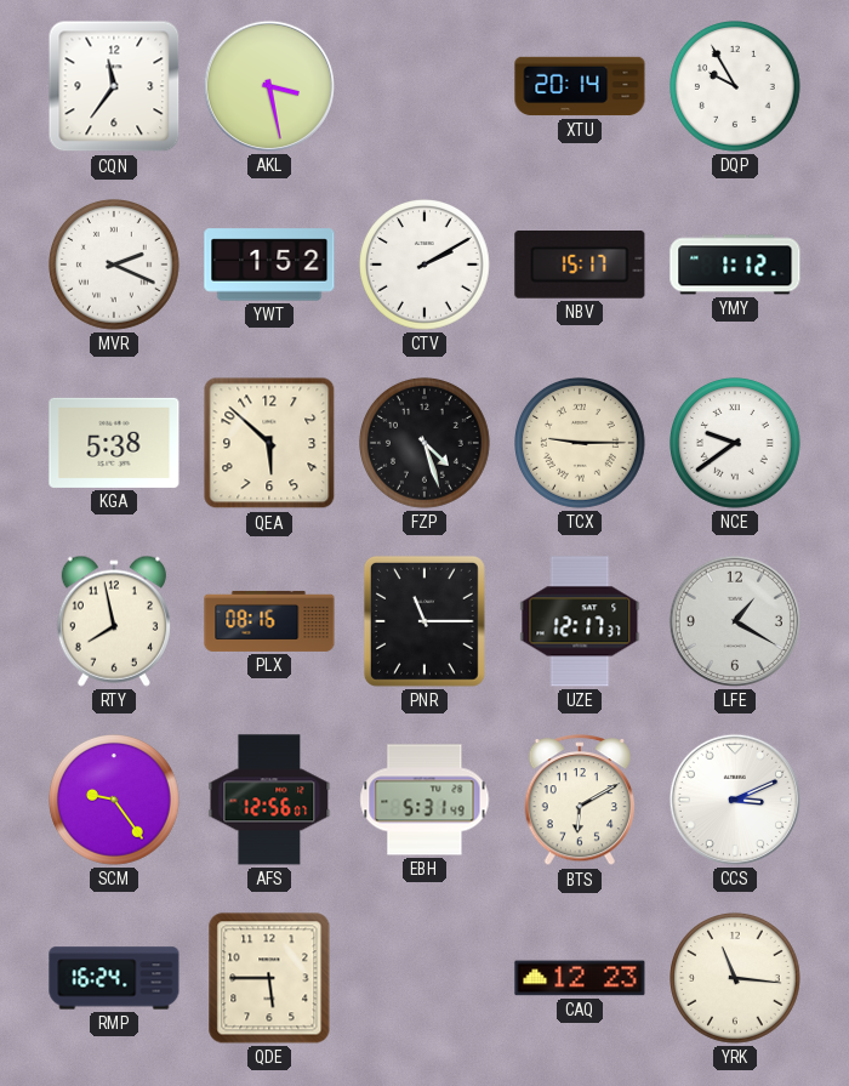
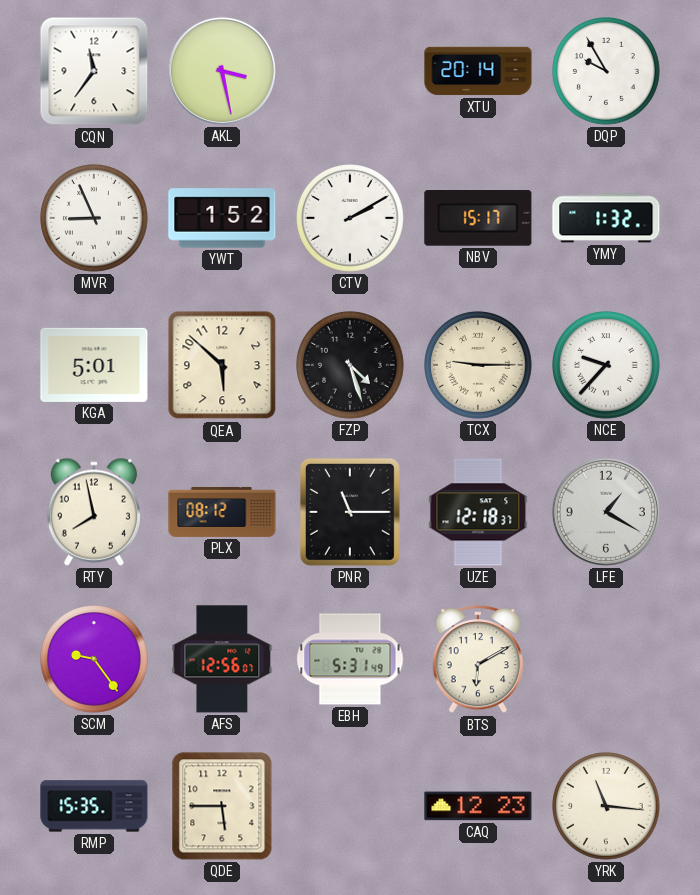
MVR: 2:19 -> 8:56 (95, 219)
YMY: 1:12 -> 1:32 (606, 218)
KGA: 5:38 -> 5:01 (94, 365)
NCE: 9:39 -> 9:37 (607, 366)
PLX: 08:16 -> 08:12 (222, 512)
UZE: 12:17 -> 12:18 (478, 512)
CCS: 3:11 -> none (735, 800)
RMP: 16:24 -> 15:35 (94, 806)
